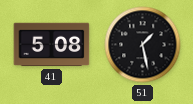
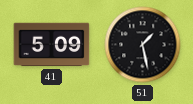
41: 5:08 -> 5:09 (52, 45)
